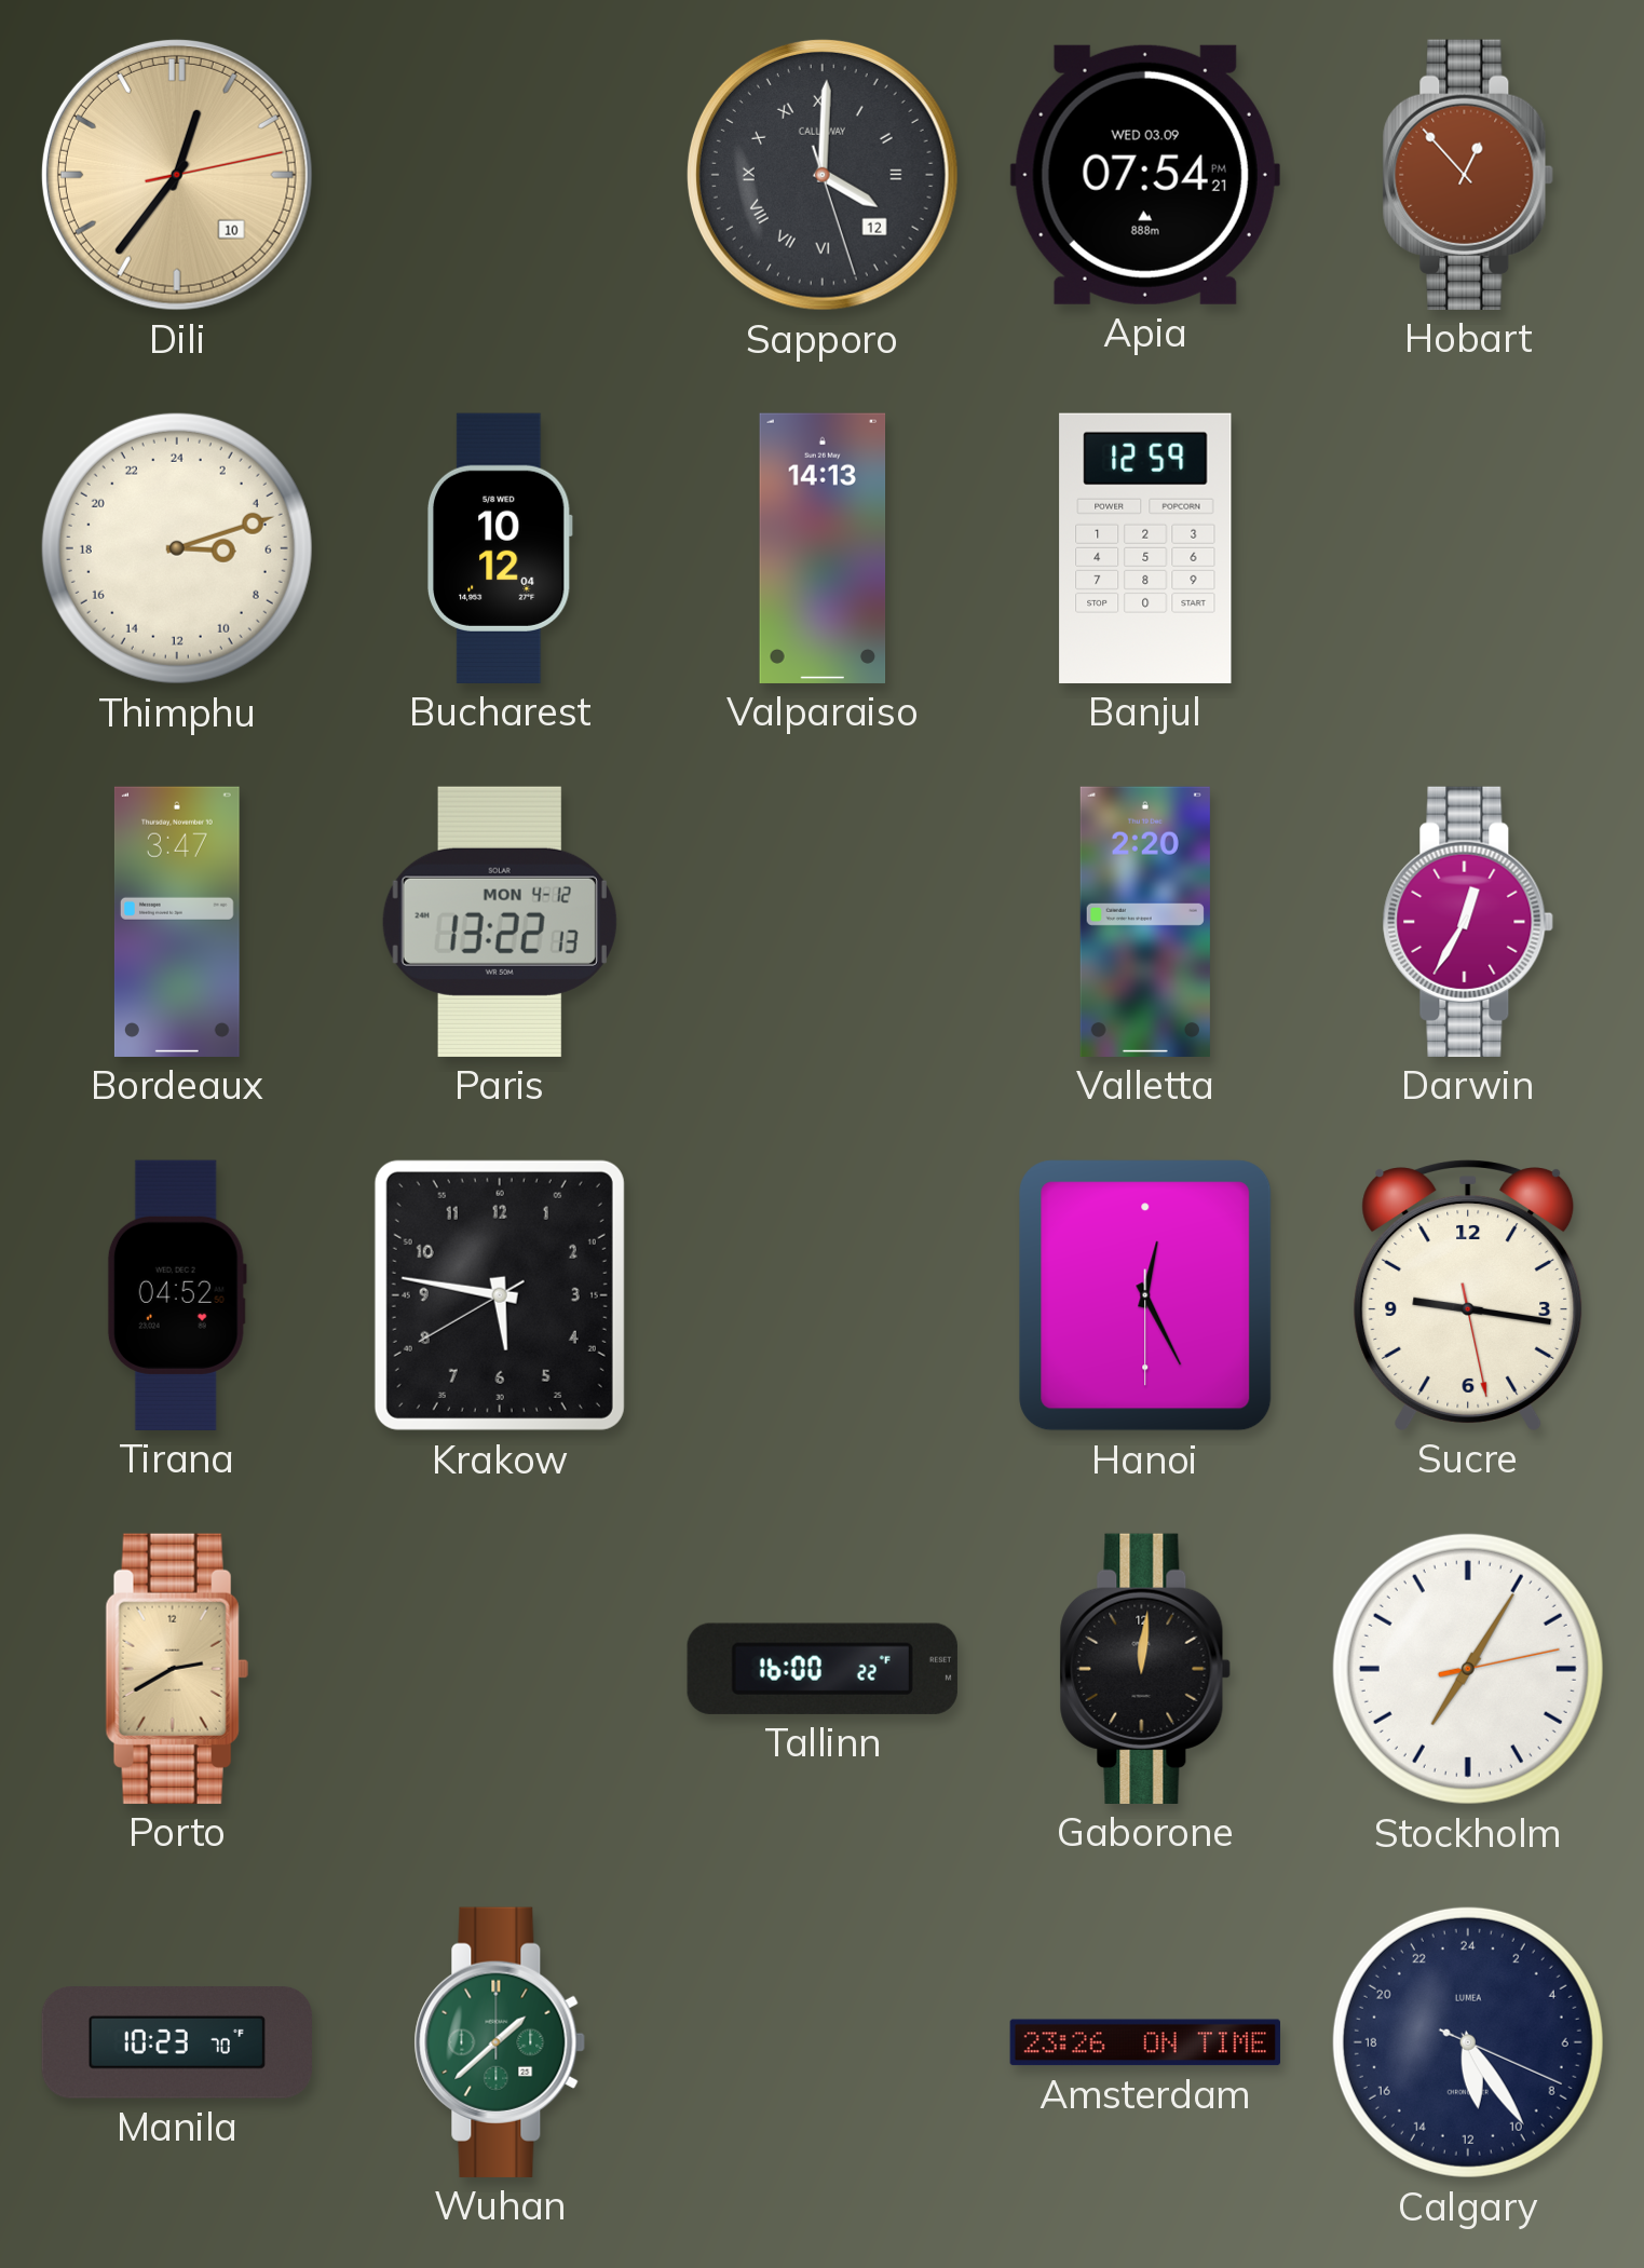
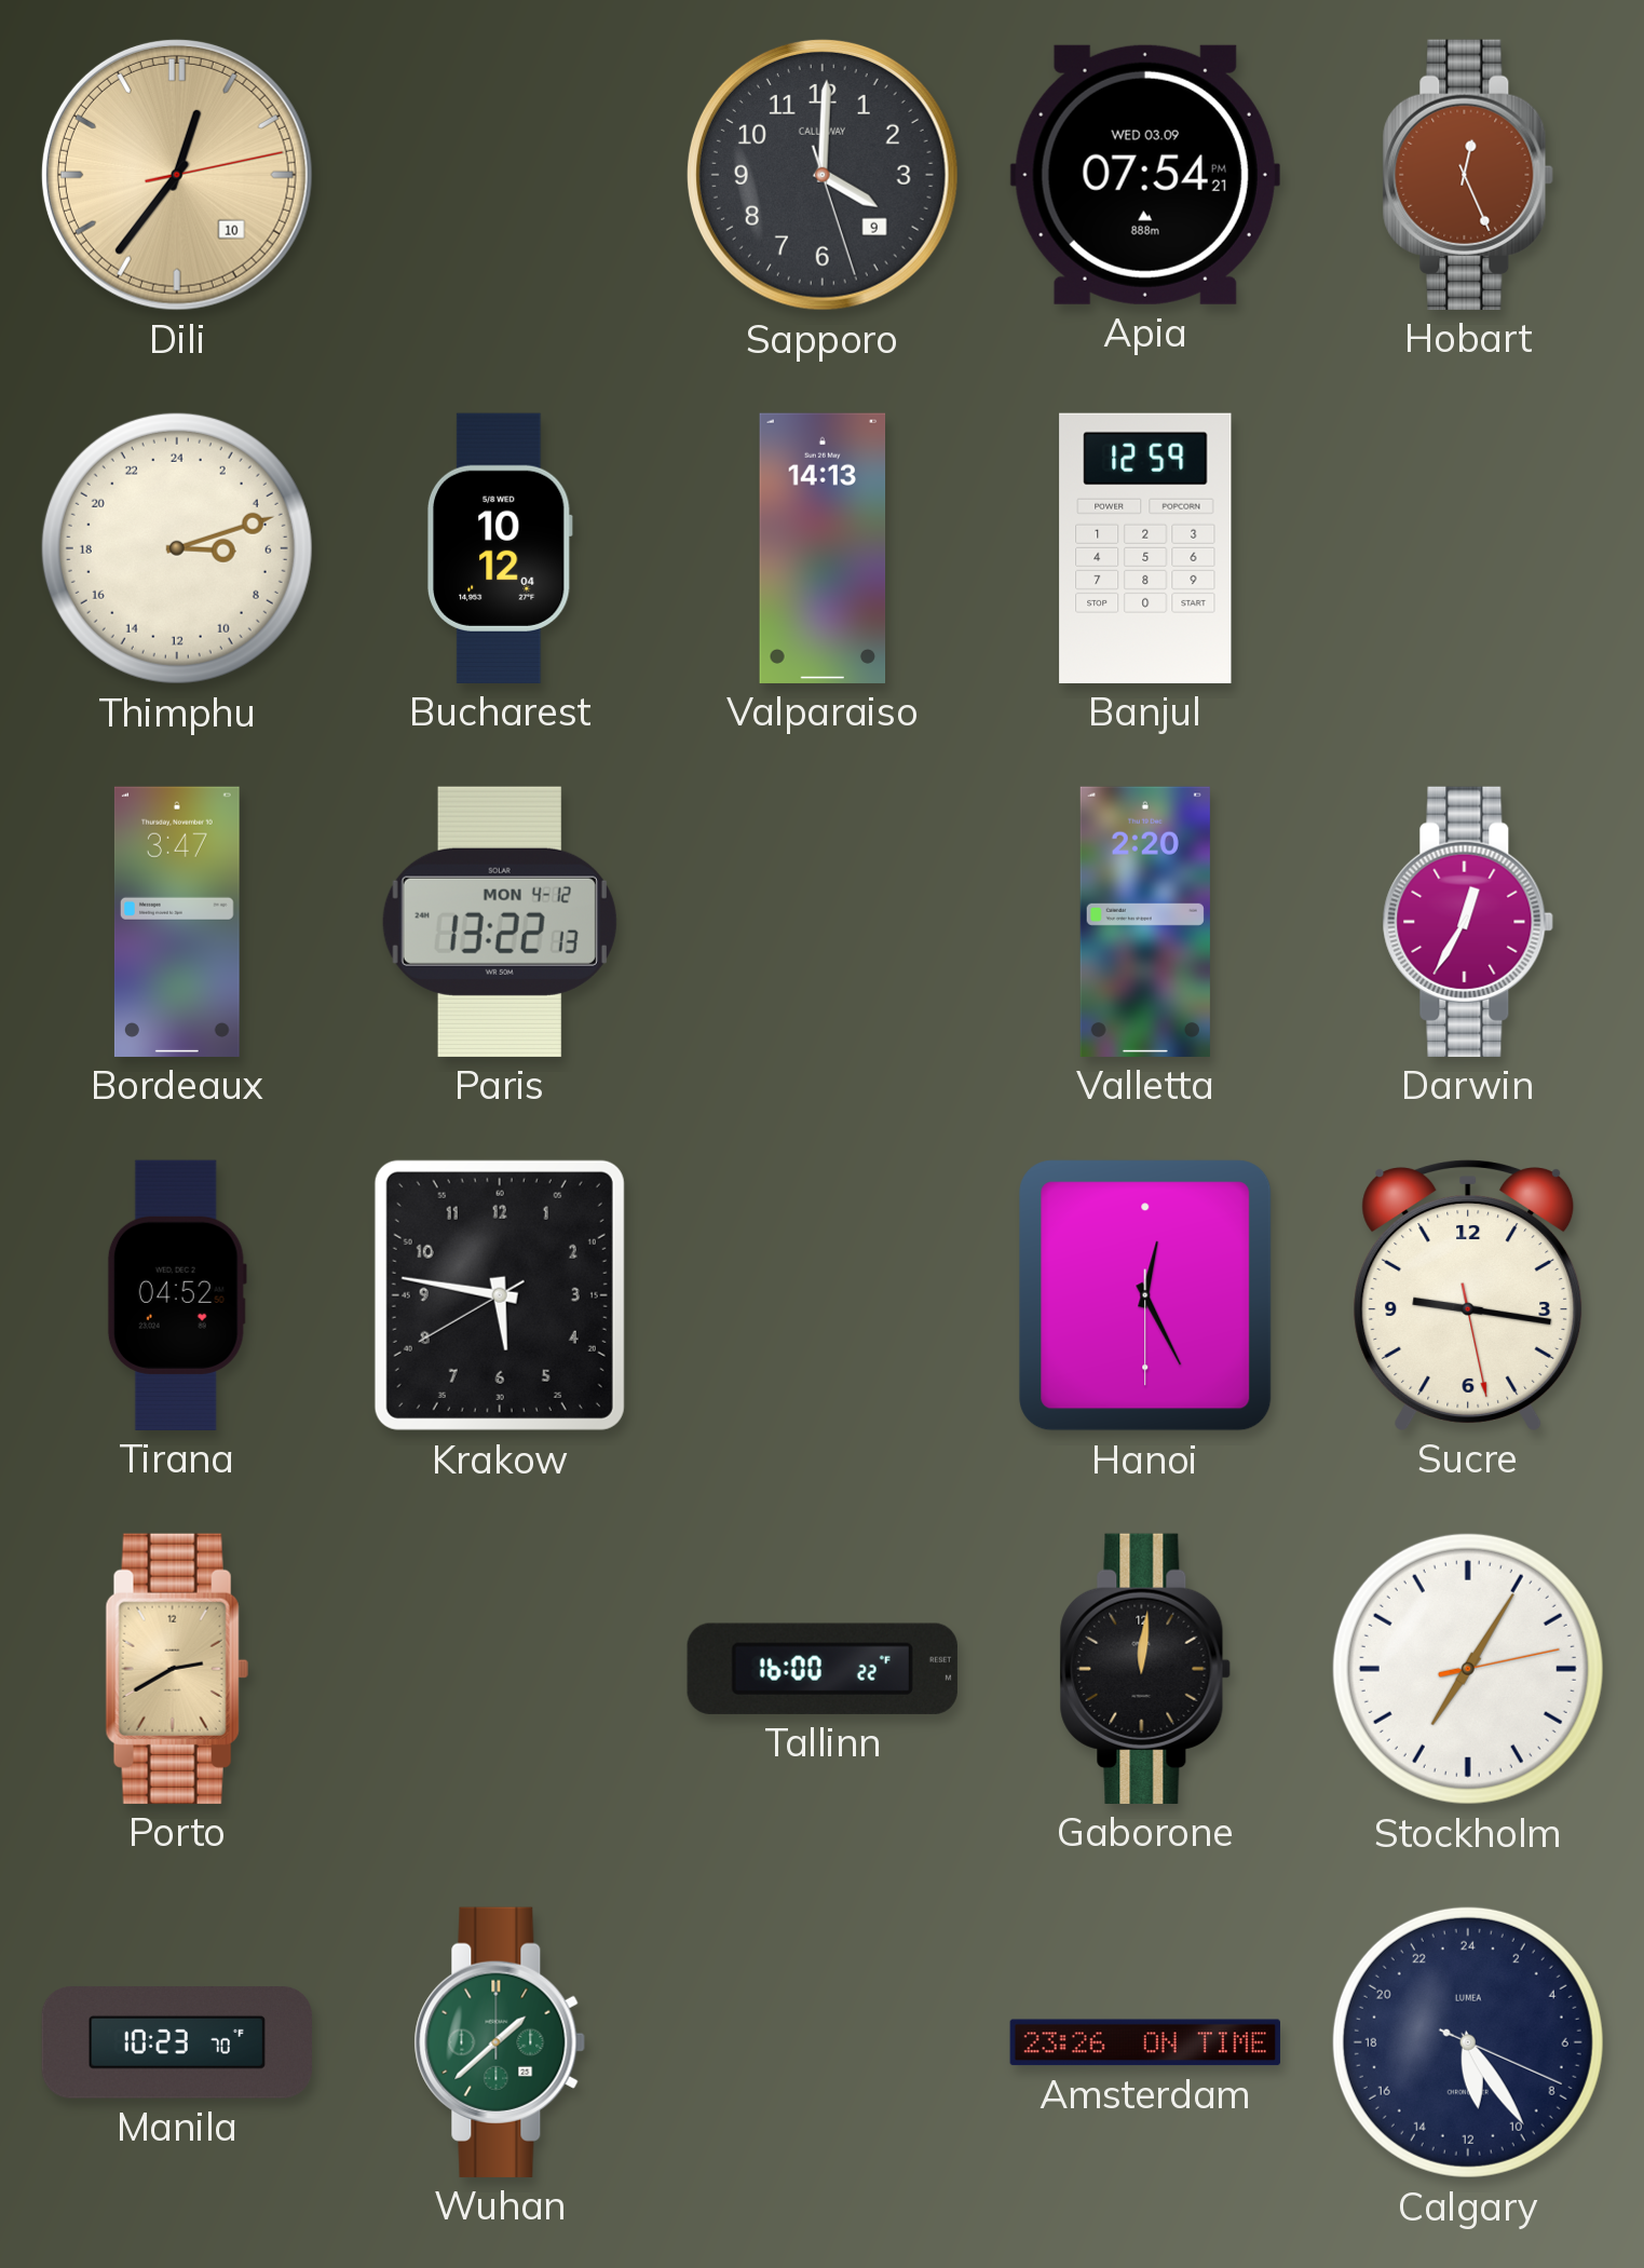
Sapporo date: 12 -> 9 (823, 175)
Sapporo numerals: Roman -> Arabic (823, 175)
Hobart: 12:53 -> 12:26 (1468, 175)
